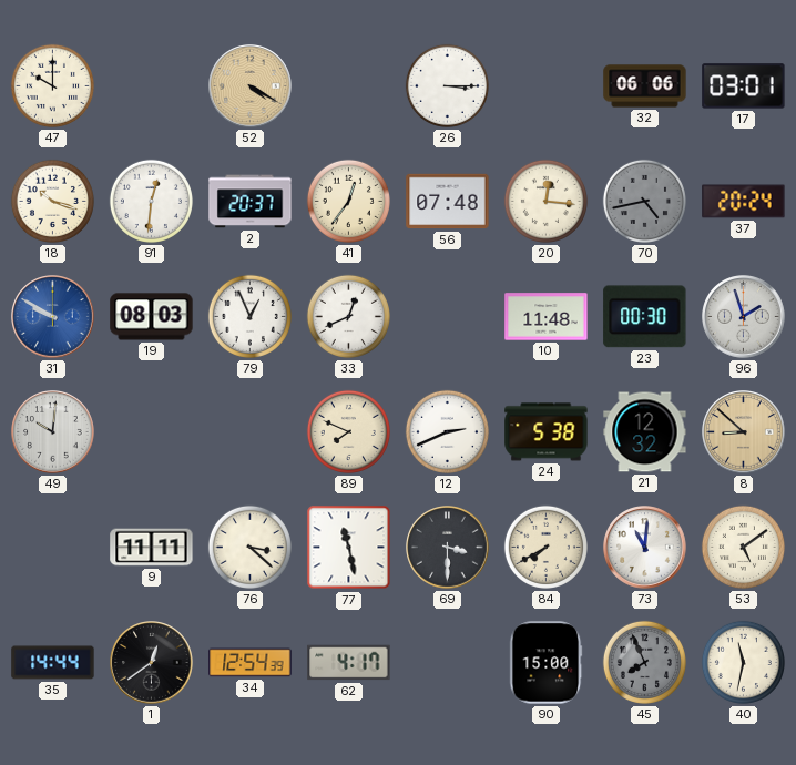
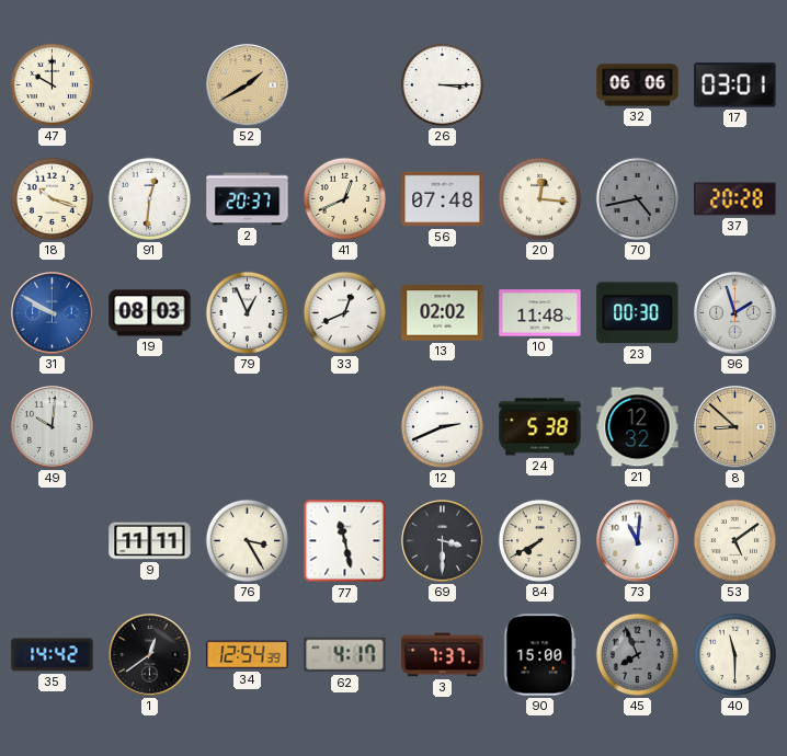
52: 4:20 -> 1:40 (248, 85)
41: 12:36 -> 12:41 (344, 198)
37: 20:24 -> 20:28 (735, 199)
13: none -> 02:02 (443, 313)
89: 7:49 -> none (348, 431)
76: 3:22 -> 3:25 (247, 540)
35: 14:44 -> 14:42 (53, 655)
3: none -> 7:37 (443, 655)
40: 11:32 -> 11:30 (734, 654)
